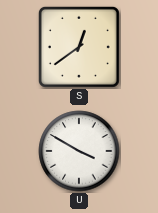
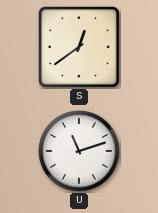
U: 3:50 -> 11:12 (79, 151)
